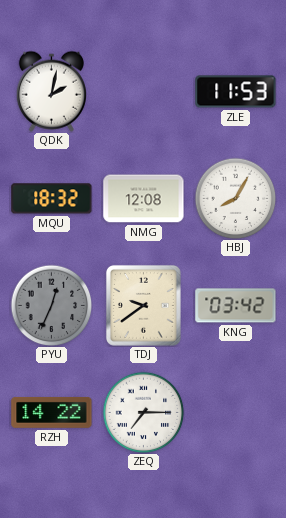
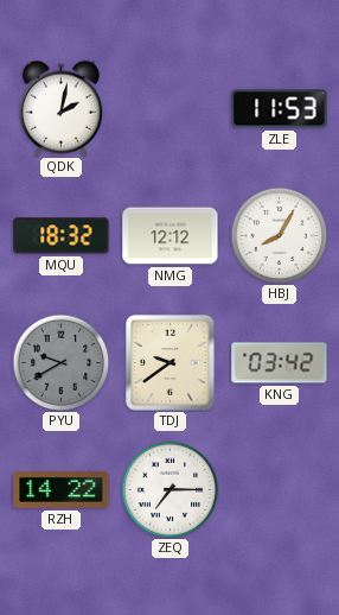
NMG: 12:08 -> 12:12 (171, 236)
PYU: 12:34 -> 9:40 (60, 362)
